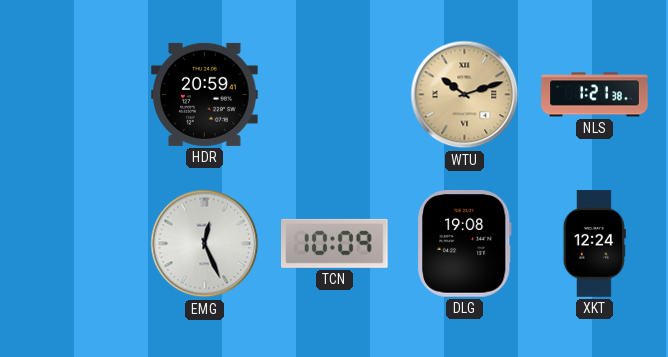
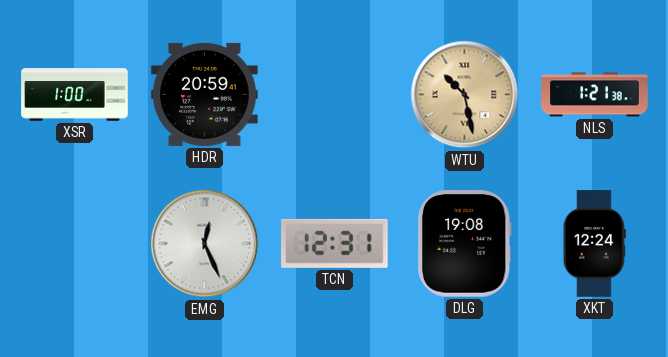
XSR: none -> 1:00 (75, 95)
WTU: 10:12 -> 10:28 (465, 95)
TCN: 10:09 -> 12:31 (335, 243)
